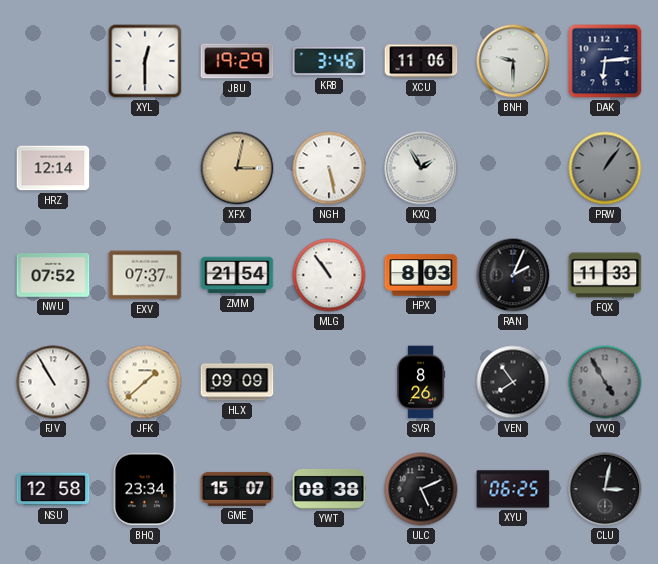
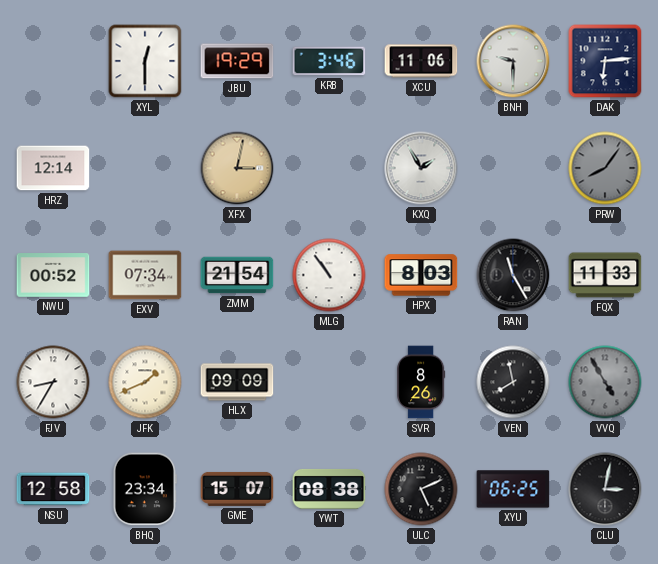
NGH: 5:28 -> none (329, 168)
PRW: 1:06 -> 8:06 (605, 168)
NWU: 07:52 -> 00:52 (53, 275)
EXV: 07:37 -> 07:34 (145, 275)
RAN: 2:04 -> 11:25 (513, 275)
FJV: 10:55 -> 8:35 (53, 382)
JFK: 1:38 -> 1:41 (145, 382)
VEN: 7:54 -> 7:58 (513, 382)
